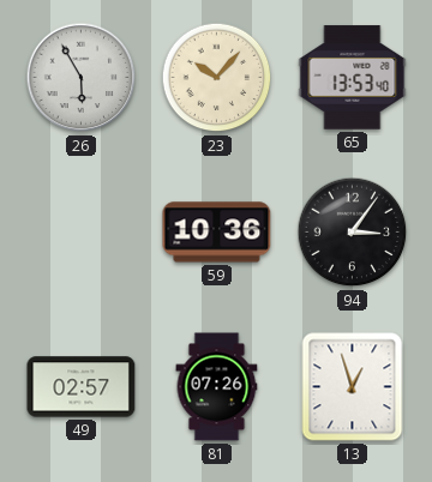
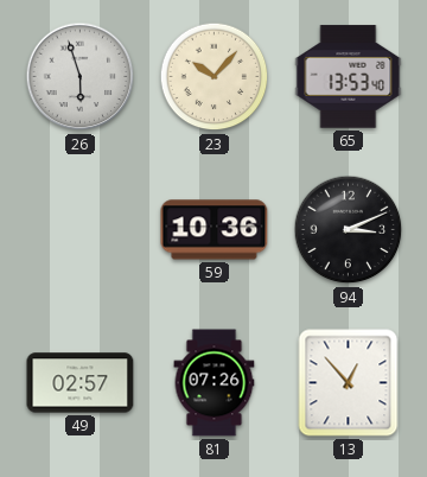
26: 5:55 -> 5:57 (81, 77)
94: 3:06 -> 3:11 (349, 230)
13: 12:57 -> 12:53 (349, 383)
